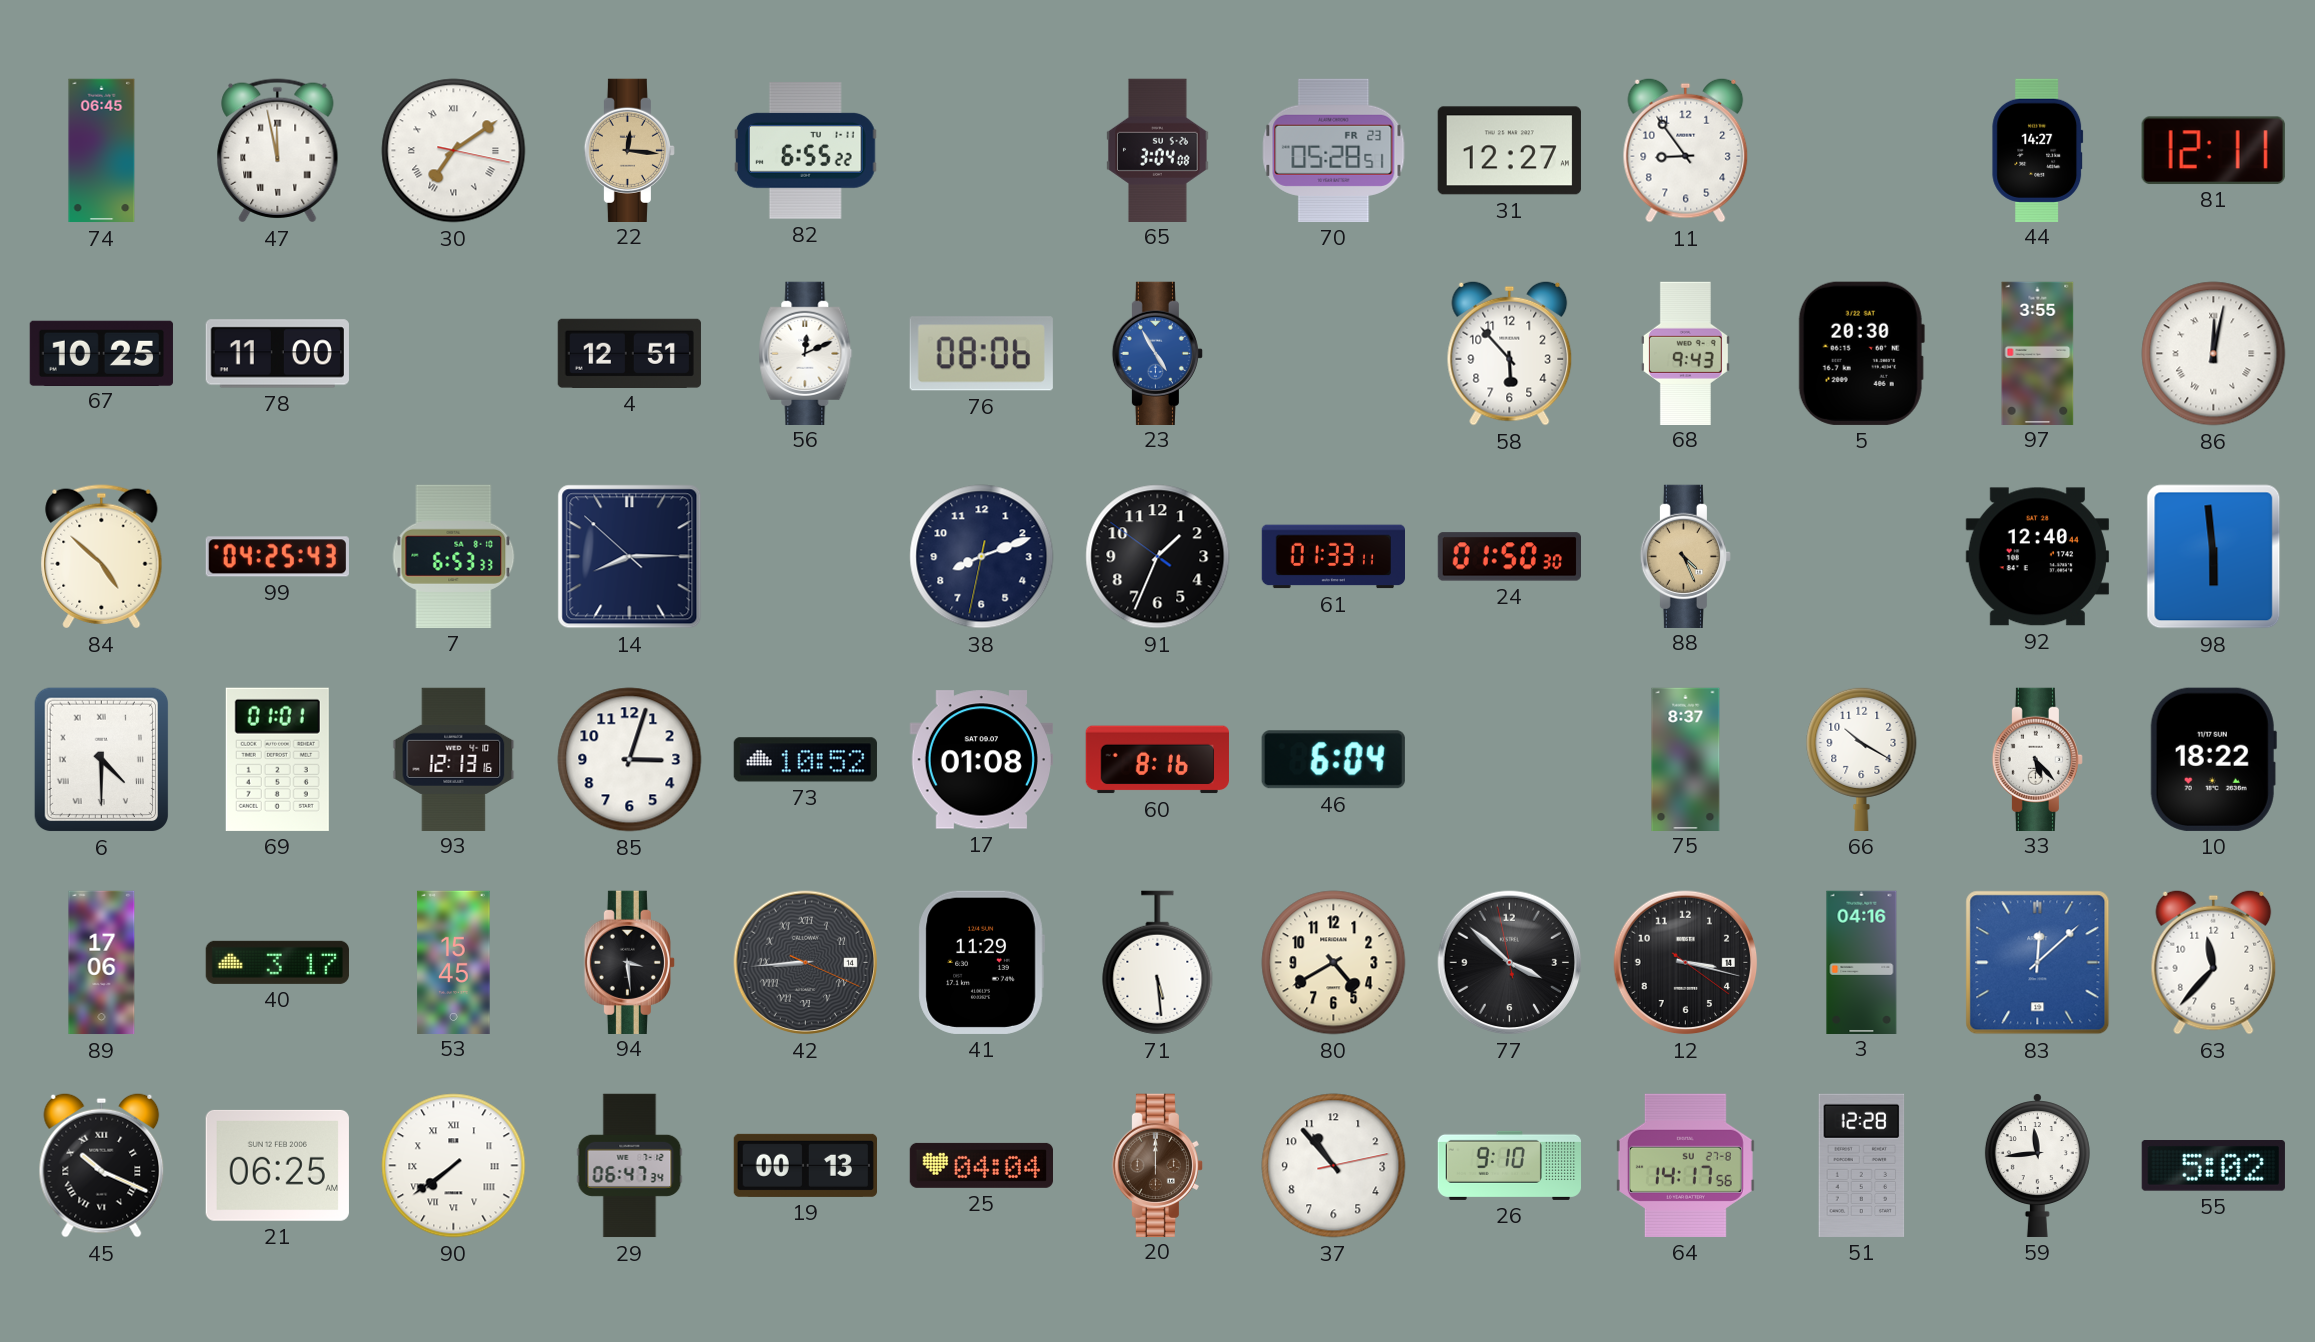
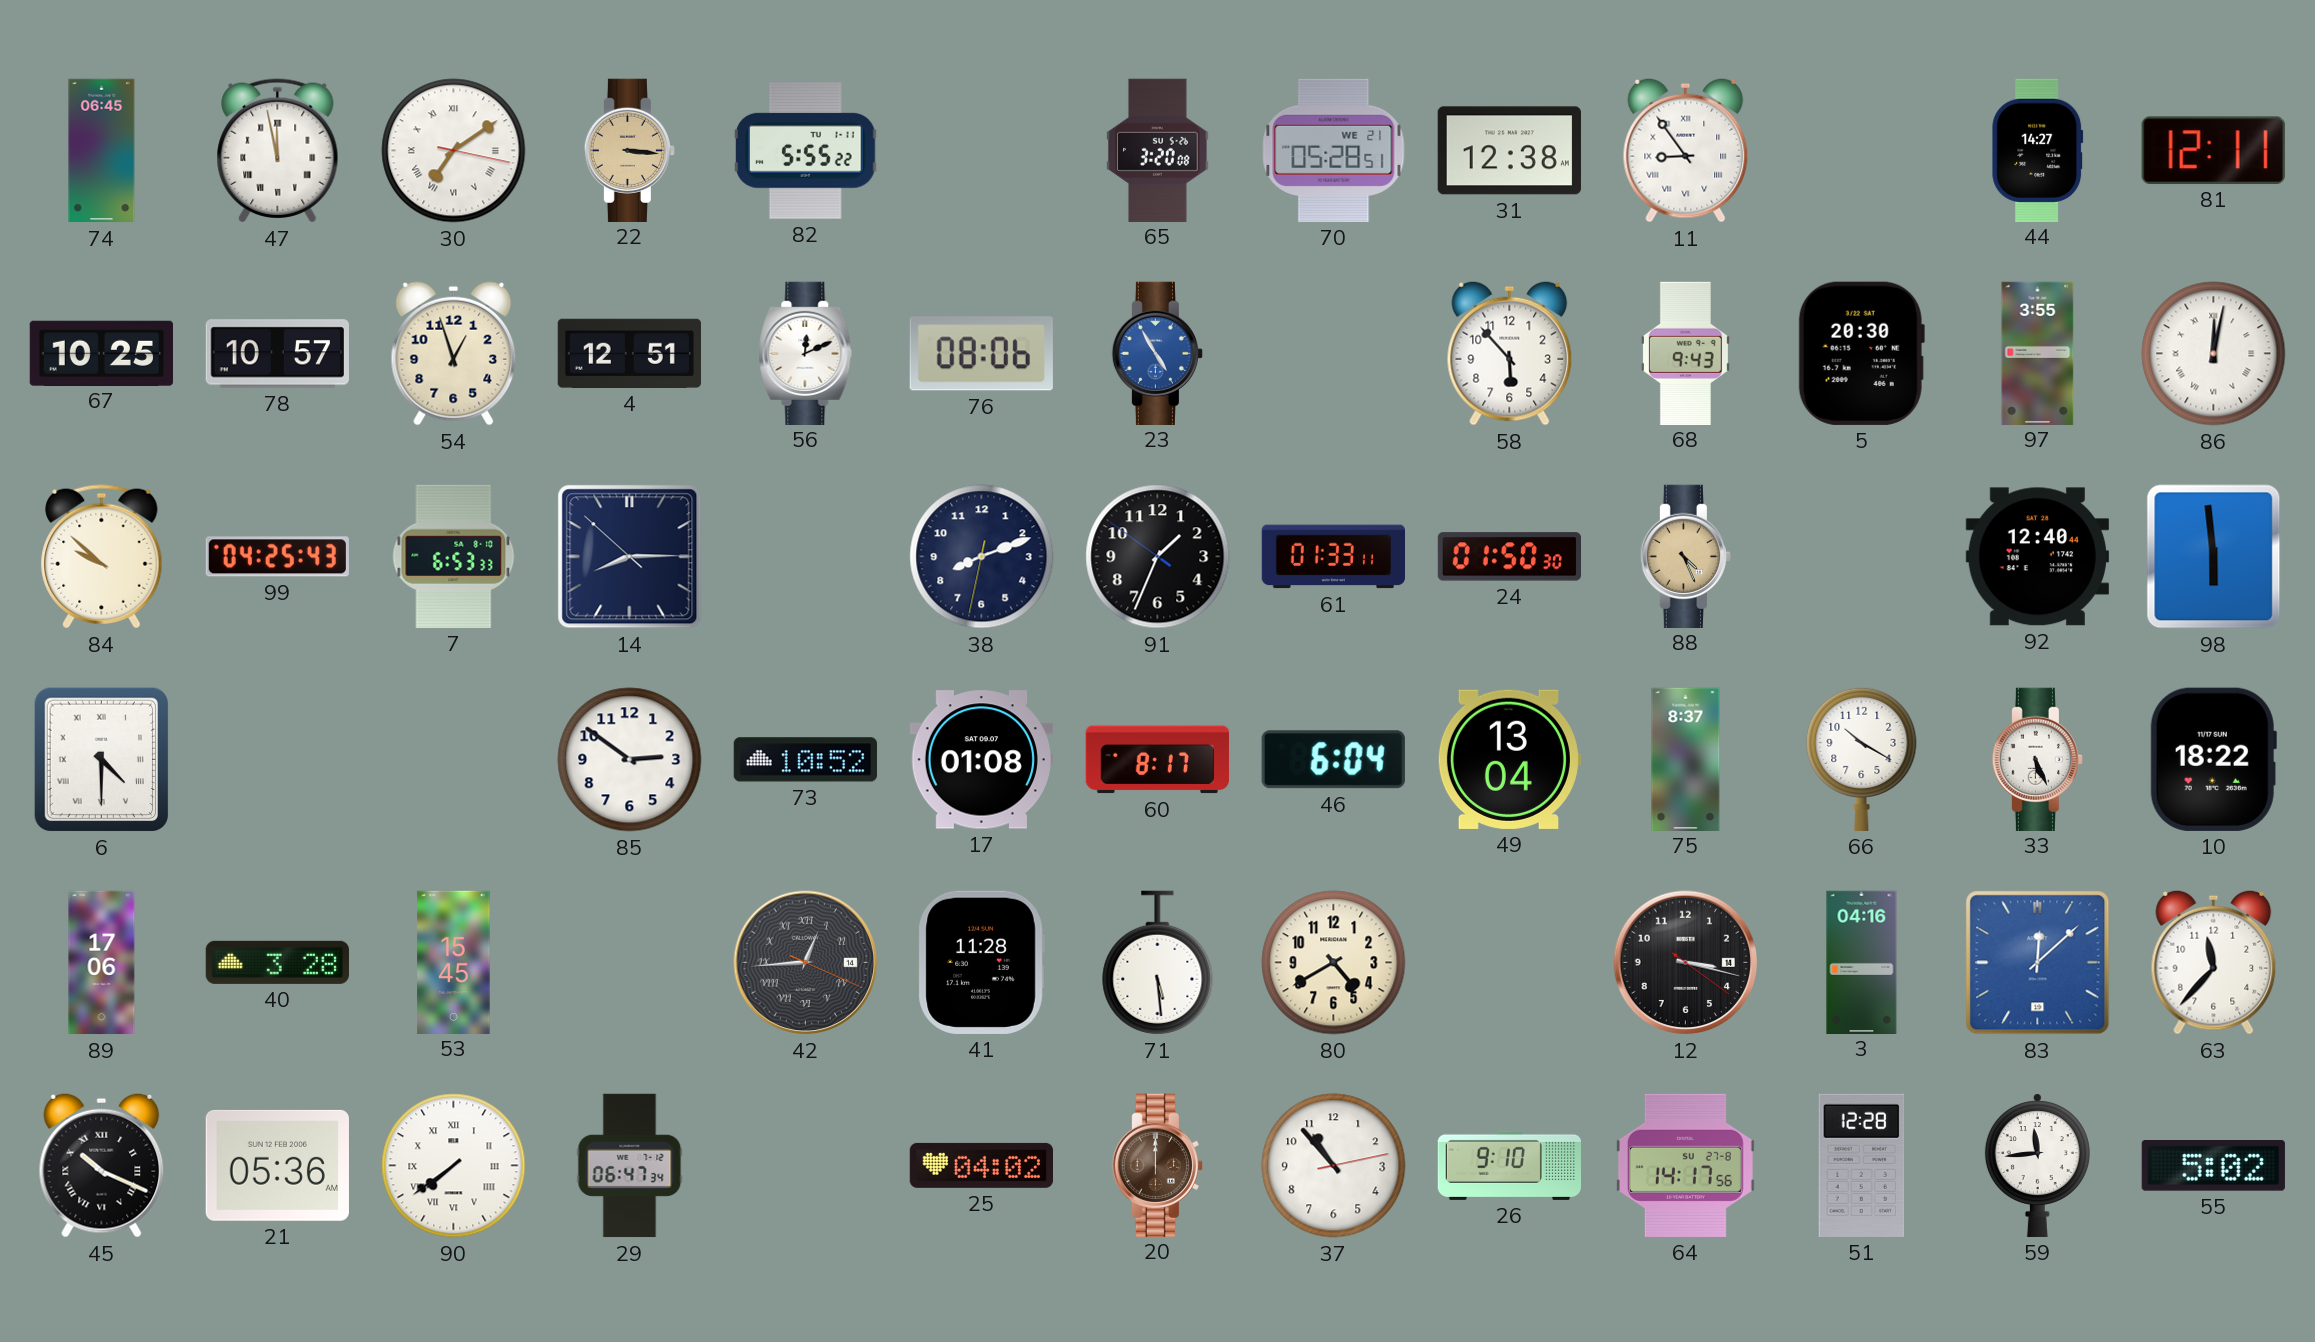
22: 12:16 -> 3:16 (629, 150)
82: 6:55 -> 5:55 (806, 151)
65: 3:04 -> 3:20 (1158, 150)
70 date: FR 23 -> WE 21 (1334, 150)
31: 12:27 -> 12:38 (1509, 151)
11 numerals: Arabic -> Roman (1686, 150)
78: 11:00 -> 10:57 (277, 354)
54: none -> 12:57 (454, 353)
84: 4:52 -> 9:52 (102, 557)
69: 01:01 -> none (277, 759)
93: 12:13 -> none (454, 759)
85: 3:03 -> 2:51 (630, 760)
60: 8:16 -> 8:17 (1157, 760)
49: none -> 13:04 (1509, 759)
33: 5:23 -> 5:26 (2037, 759)
40: 3:17 -> 3:28 (277, 962)
94: 3:29 -> none (629, 962)
42: 8:44 -> 12:44 (806, 963)
41: 11:29 -> 11:28 (981, 962)
77: 3:51 -> none (1510, 963)
21: 06:25 -> 05:36 (277, 1165)
19: 00:13 -> none (805, 1165)
25: 04:04 -> 04:02 (981, 1165)
